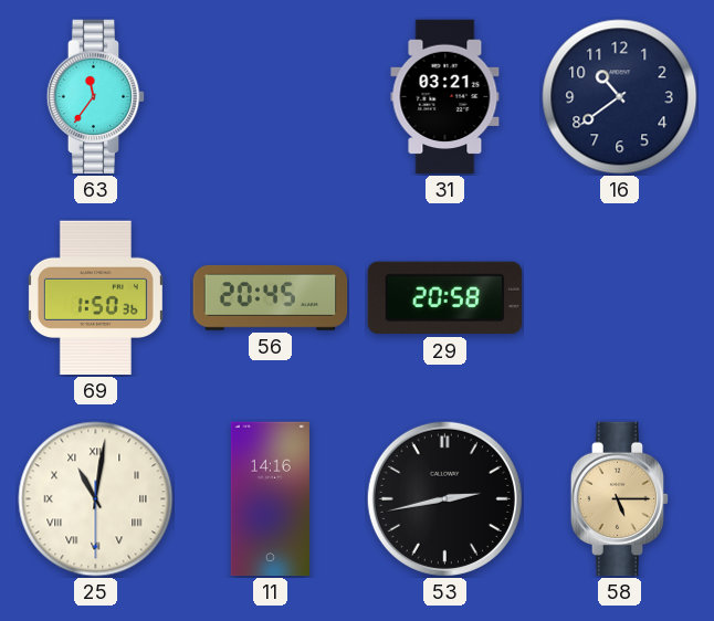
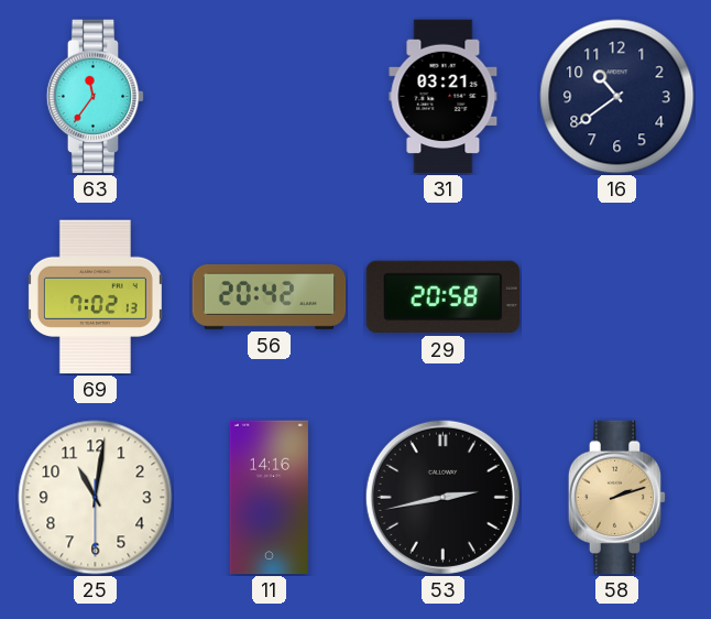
69: 1:50 -> 7:02 (95, 297)
56: 20:45 -> 20:42 (270, 296)
25 numerals: Roman -> Arabic (96, 498)
58: 5:15 -> 2:12 (617, 498)
